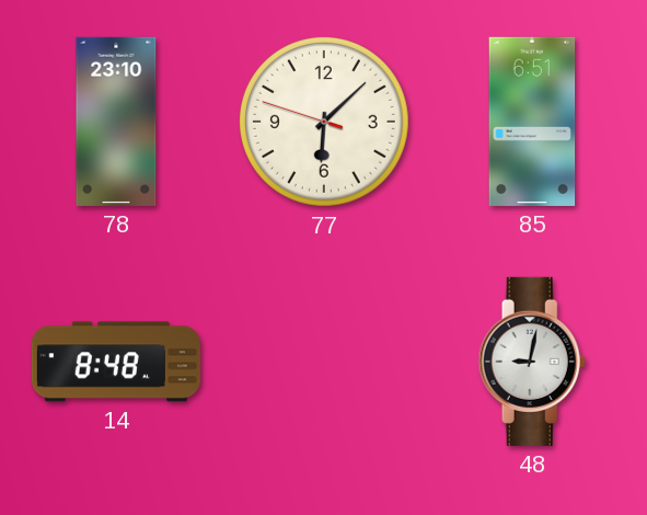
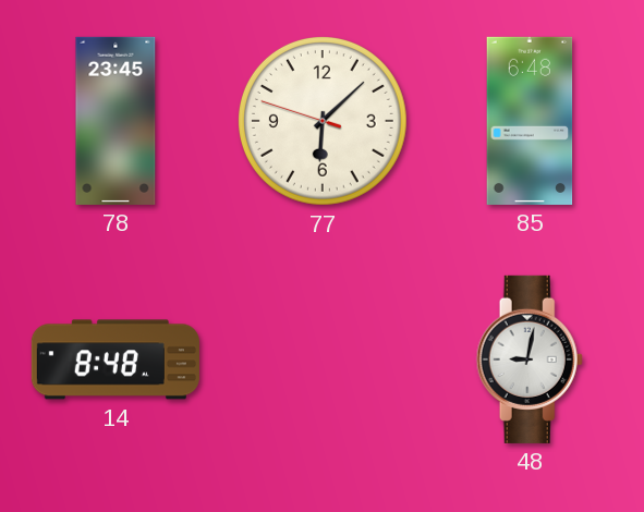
78: 23:10 -> 23:45 (116, 121)
85: 6:51 -> 6:48 (530, 121)
